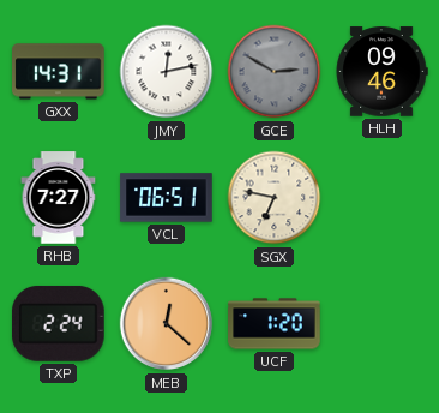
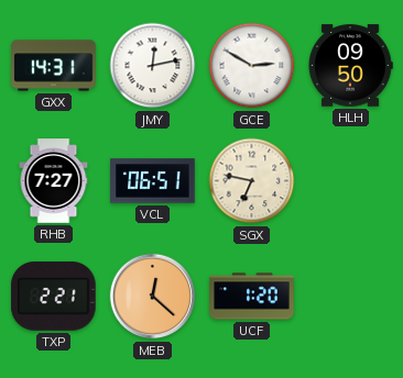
GCE dial: grey -> white (252, 66)
HLH: 09:46 -> 09:50 (350, 66)
TXP: 2:24 -> 2:21 (54, 296)
